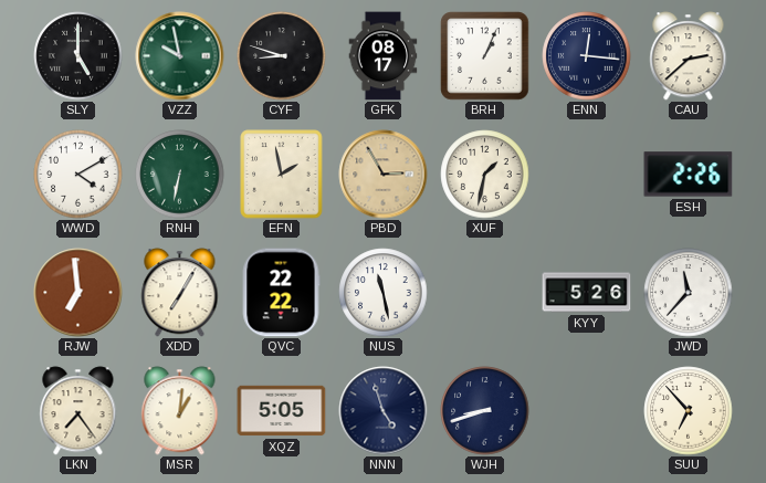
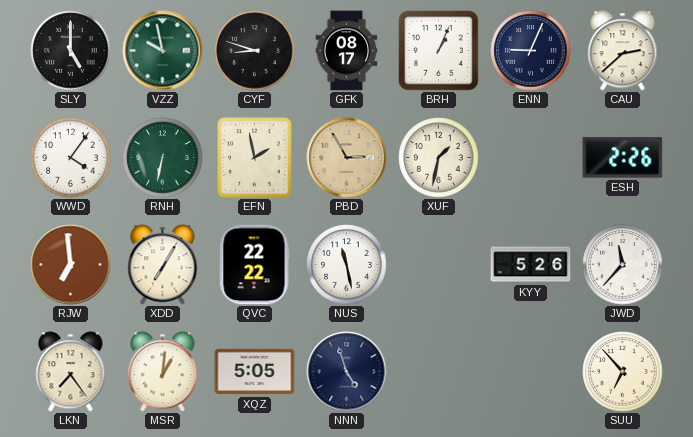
ENN: 12:16 -> 9:04 (531, 51)
WWD: 4:10 -> 4:06 (71, 158)
WJH: 8:42 -> none (485, 411)
